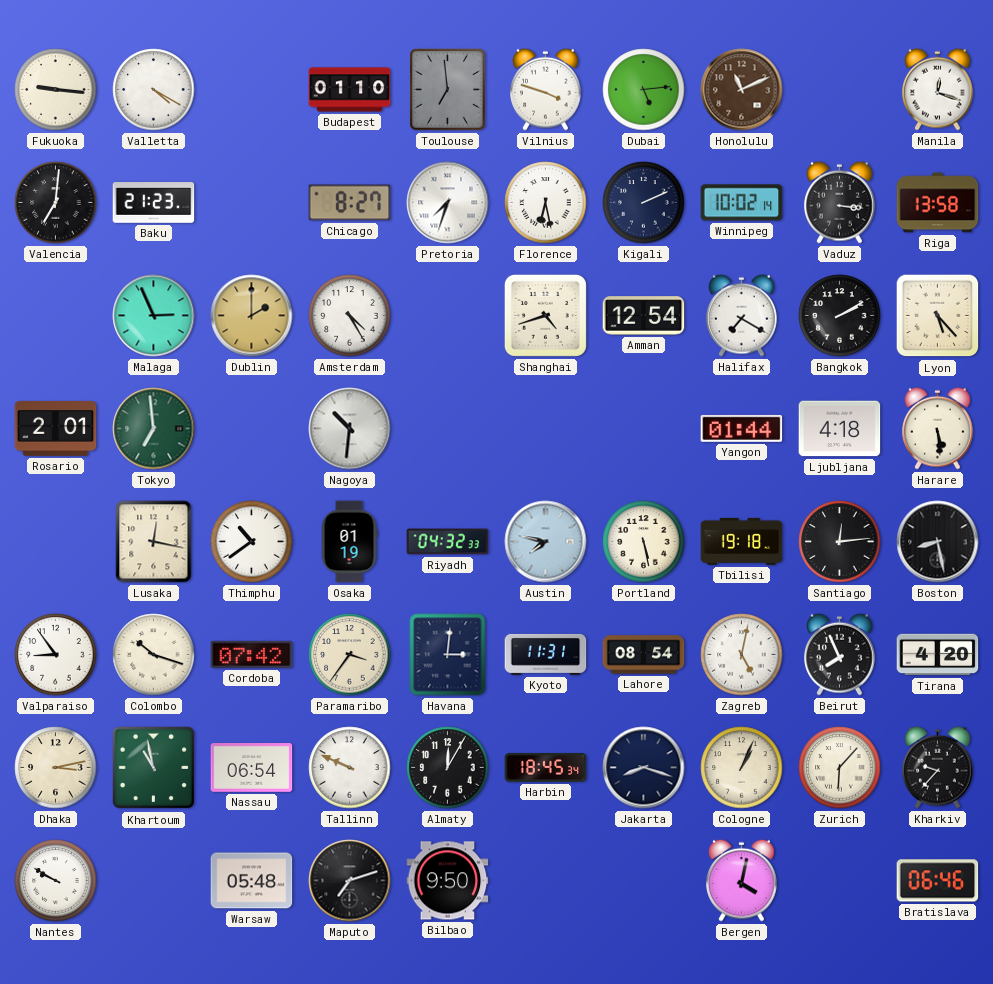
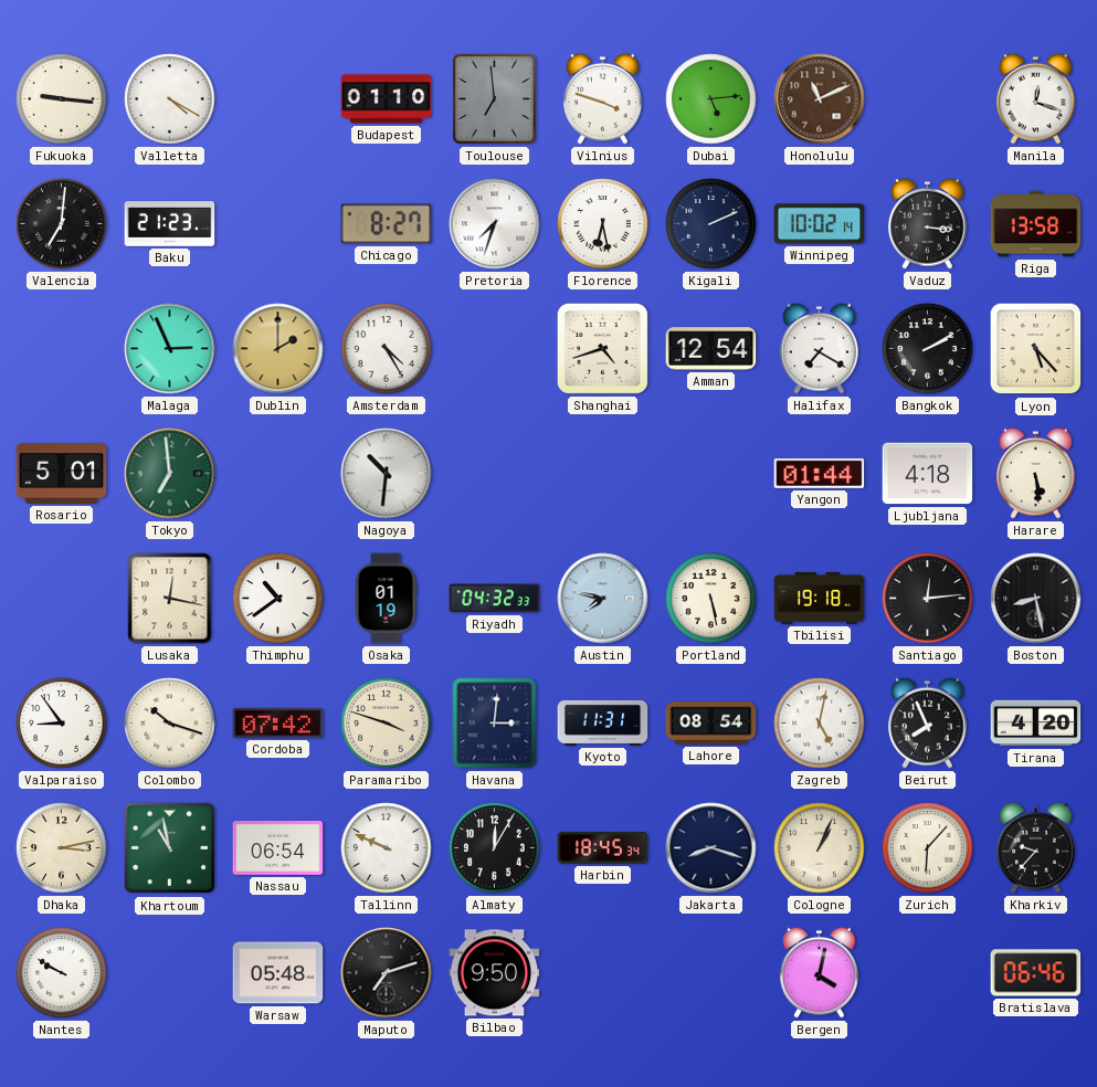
Rosario: 2:01 -> 5:01 (62, 473)
Paramaribo: 3:36 -> 3:48 (387, 724)
